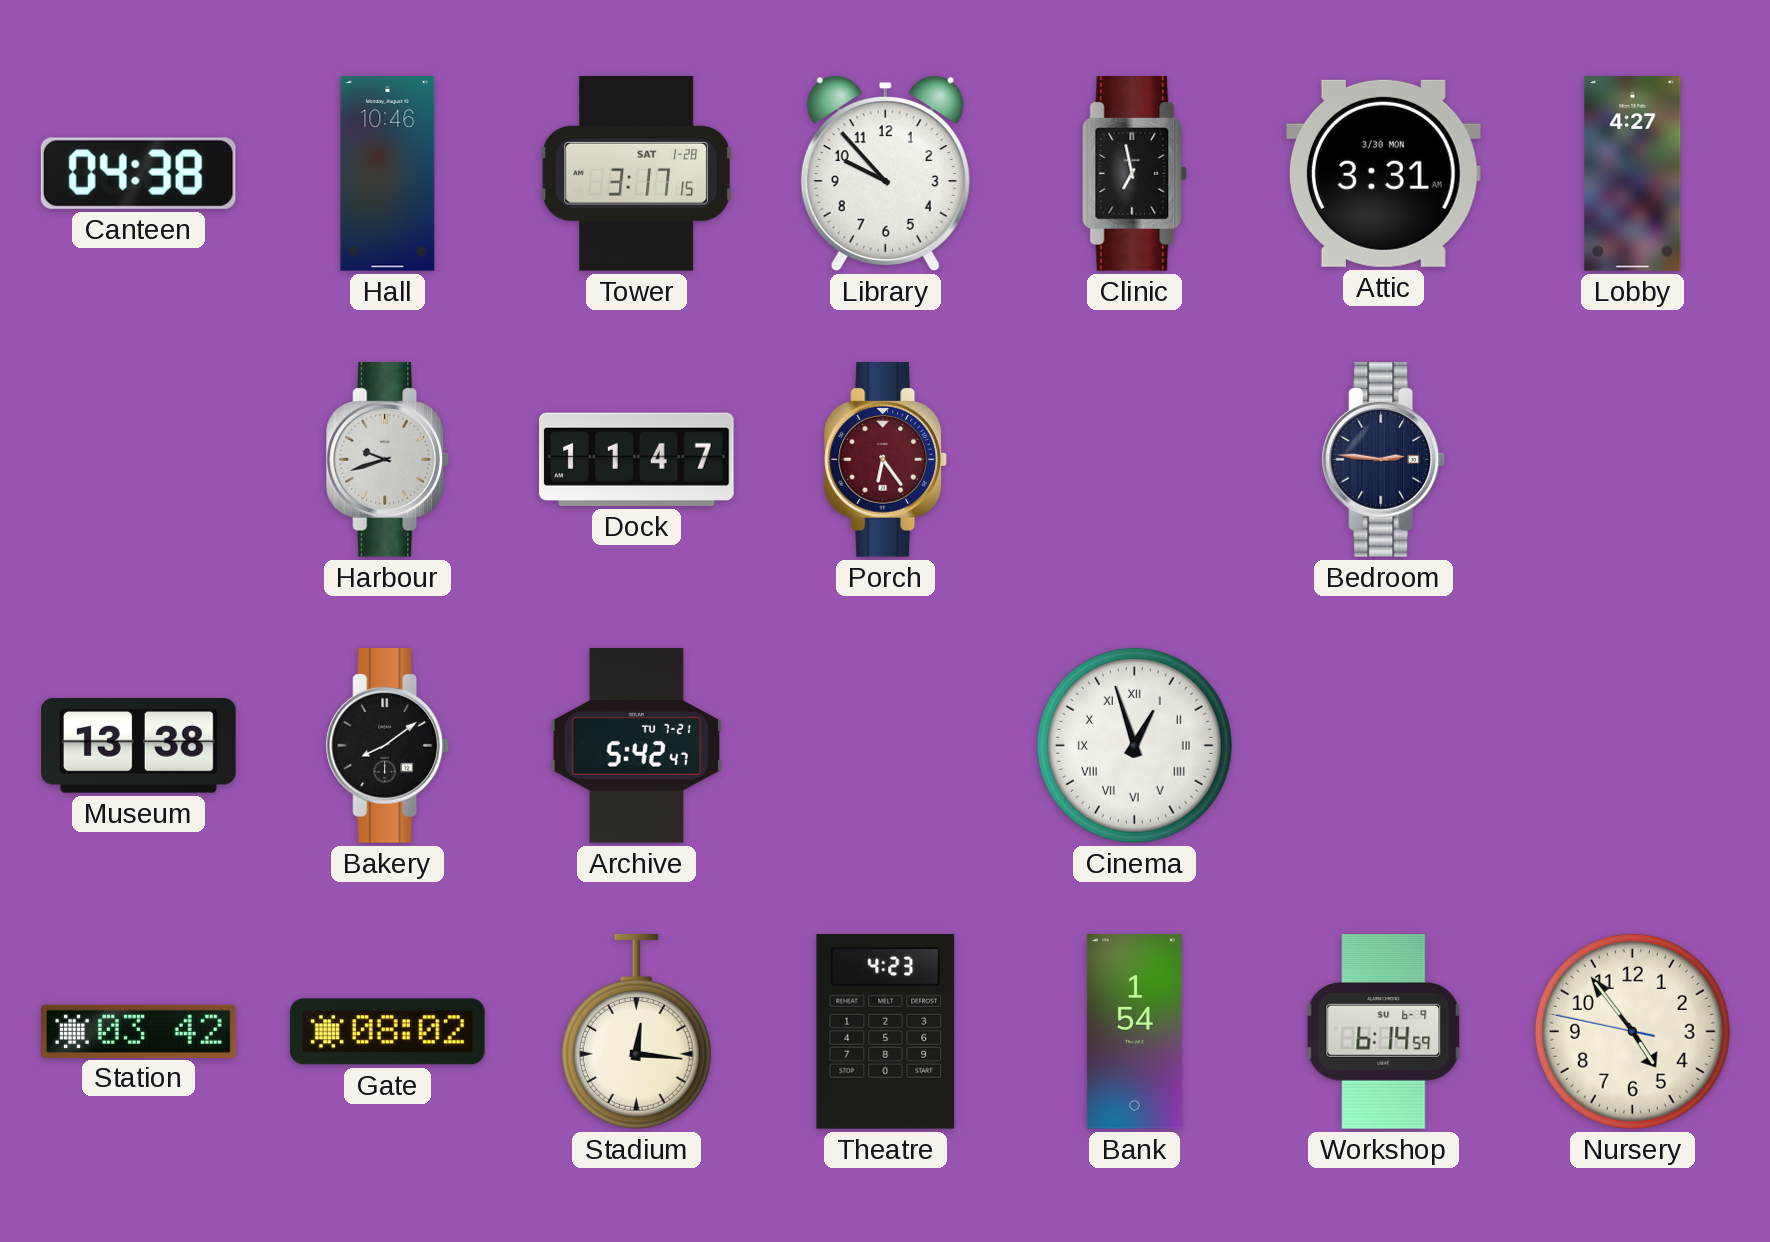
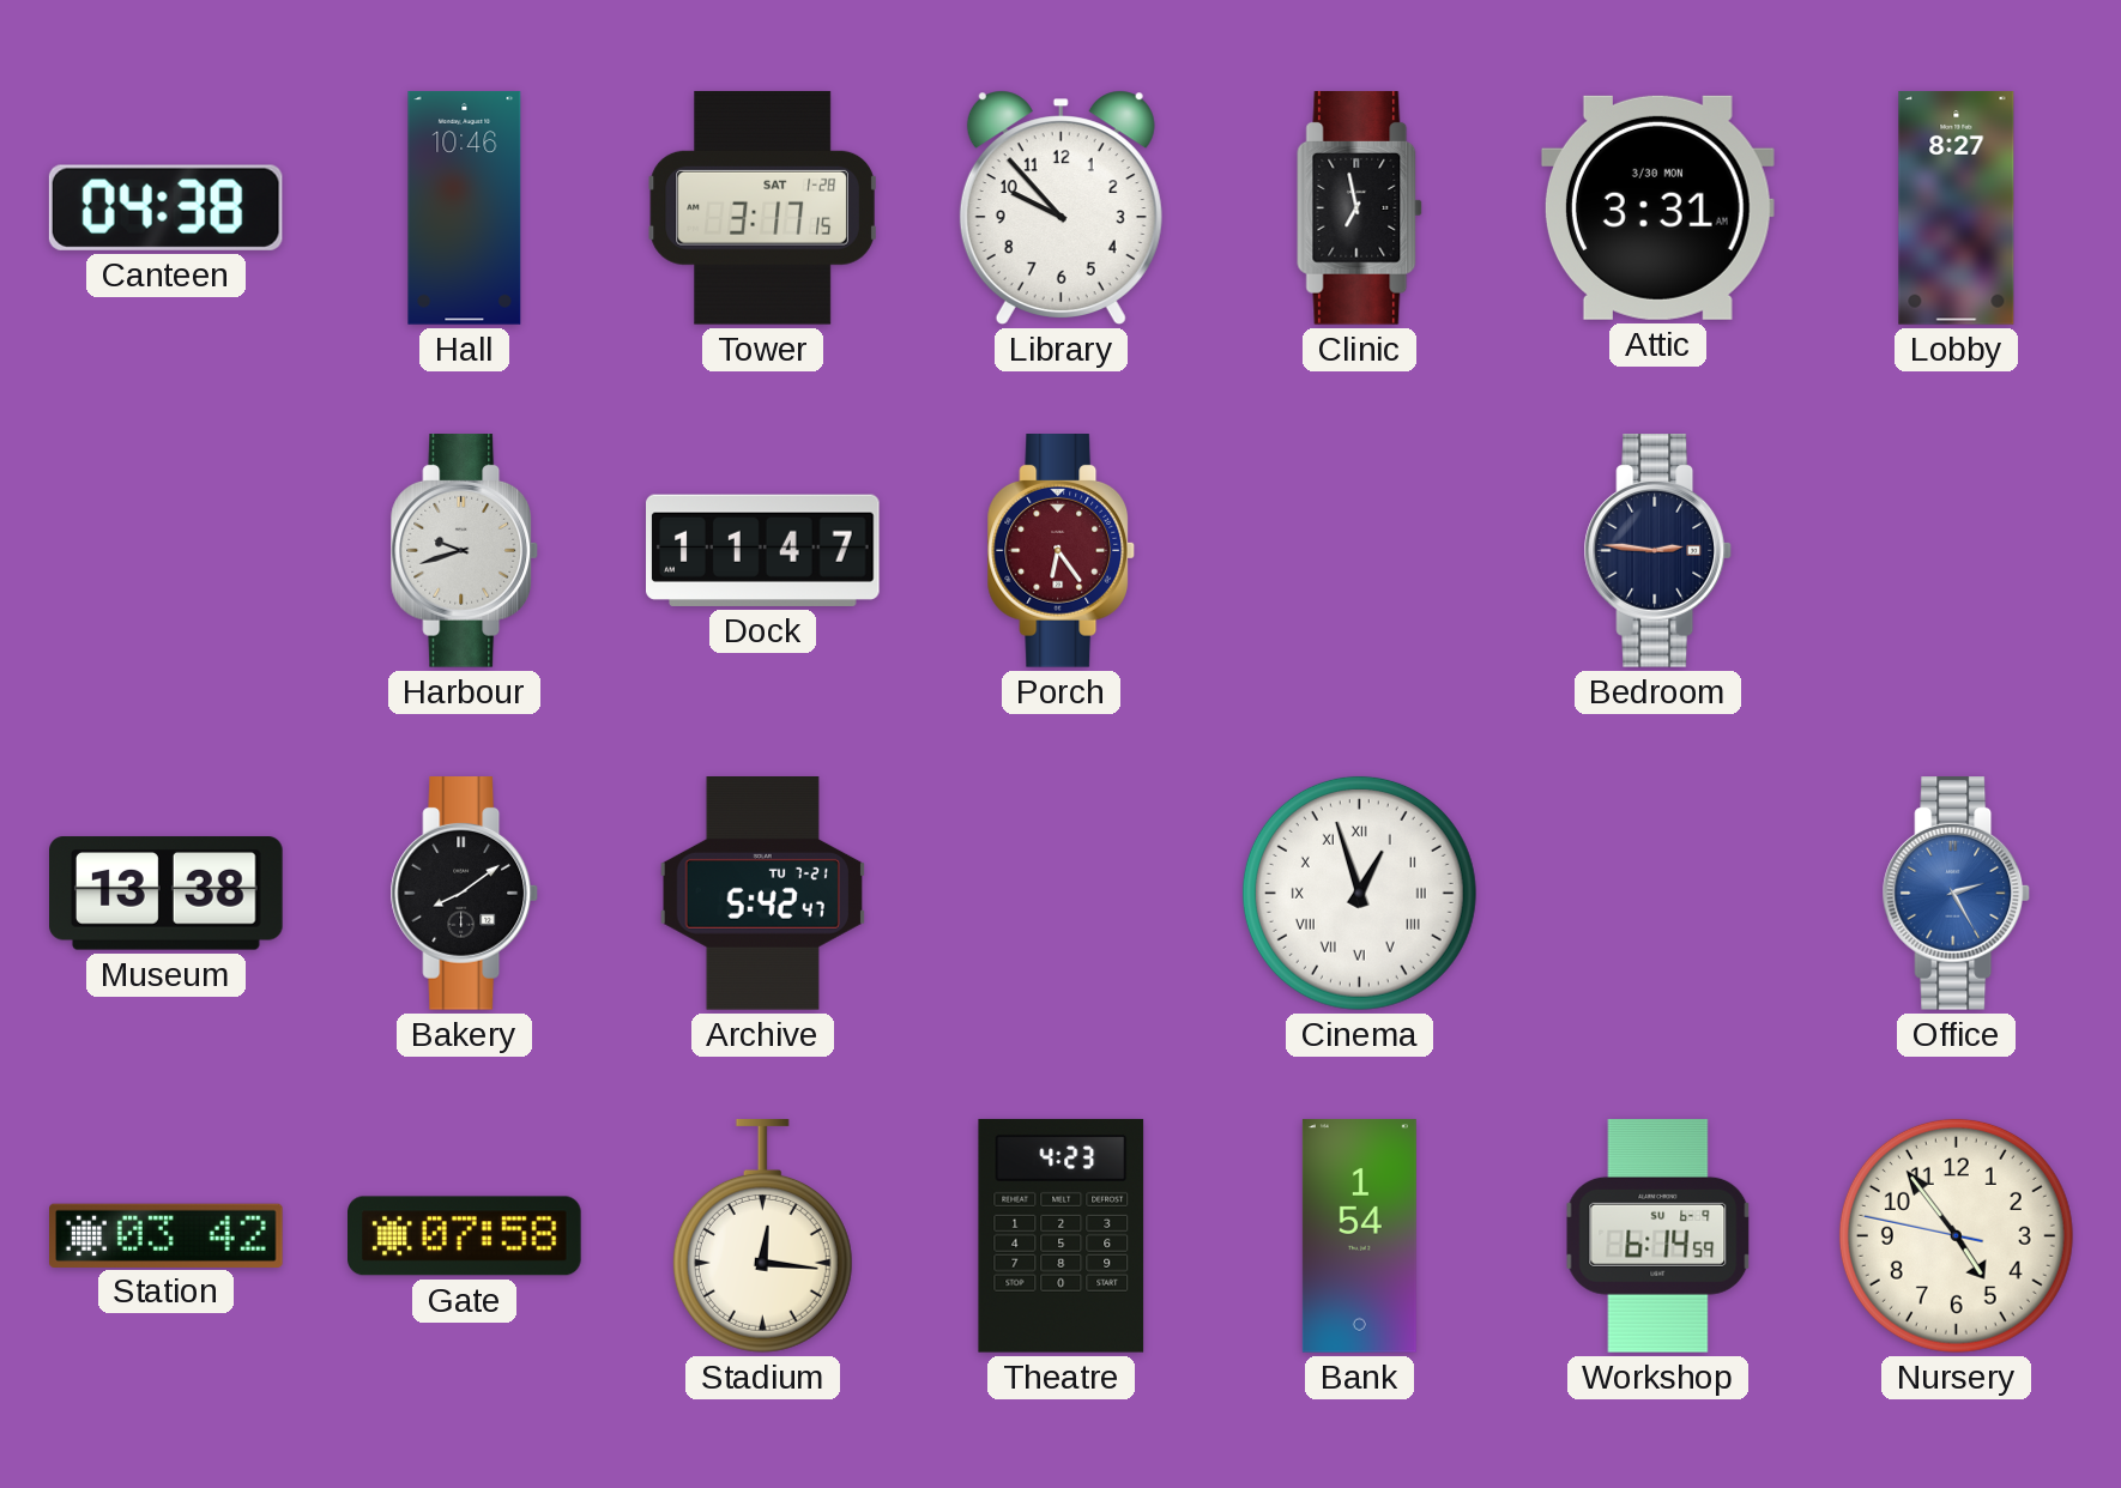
Lobby: 4:27 -> 8:27 (1957, 208)
Office: none -> 2:25 (1957, 894)
Gate: 08:02 -> 07:58 (465, 1236)
